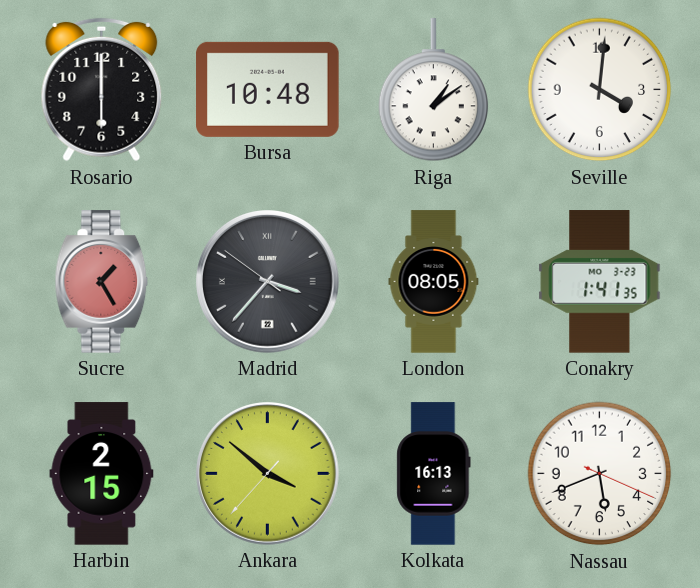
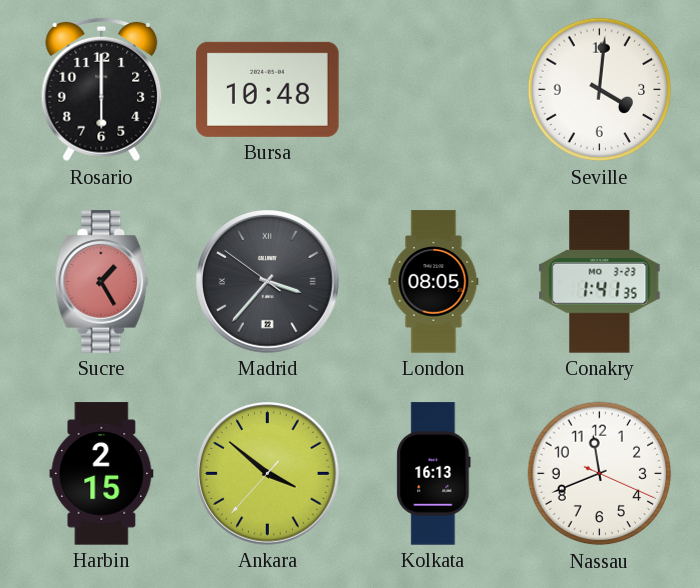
Riga: 1:09 -> none (434, 90)
Nassau: 5:41 -> 11:41 (600, 474)
